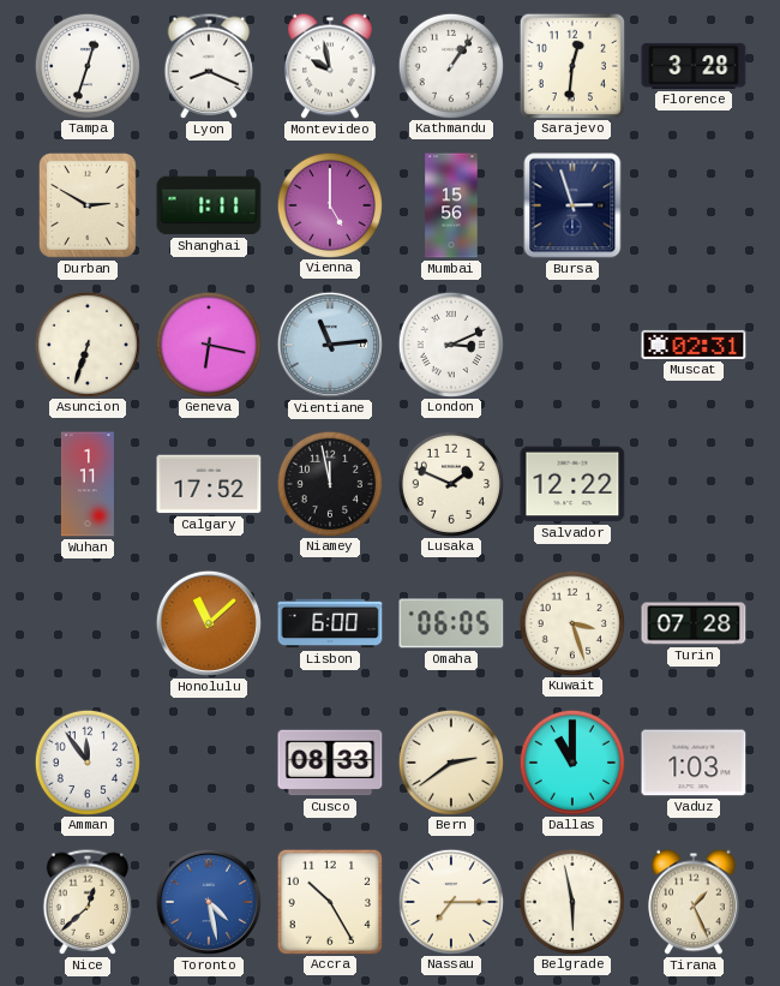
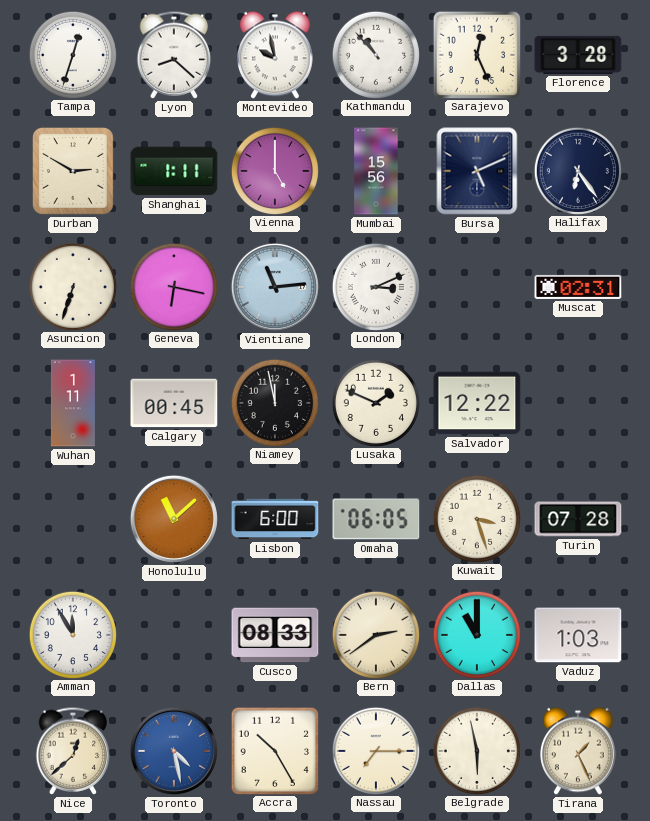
Lyon: 8:19 -> 8:22 (174, 55)
Kathmandu: 1:06 -> 10:53 (375, 54)
Sarajevo: 12:31 -> 12:26 (476, 54)
Bursa: 2:57 -> 5:11 (477, 171)
Halifax: none -> 6:24 (577, 170)
Calgary: 17:52 -> 00:45 (174, 403)
Amman: 11:54 -> 11:55 (72, 634)
